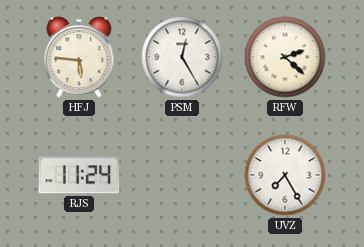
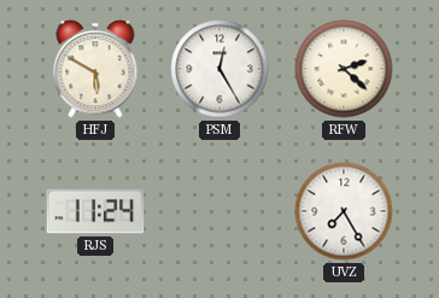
HFJ: 5:46 -> 5:50 (95, 69)
